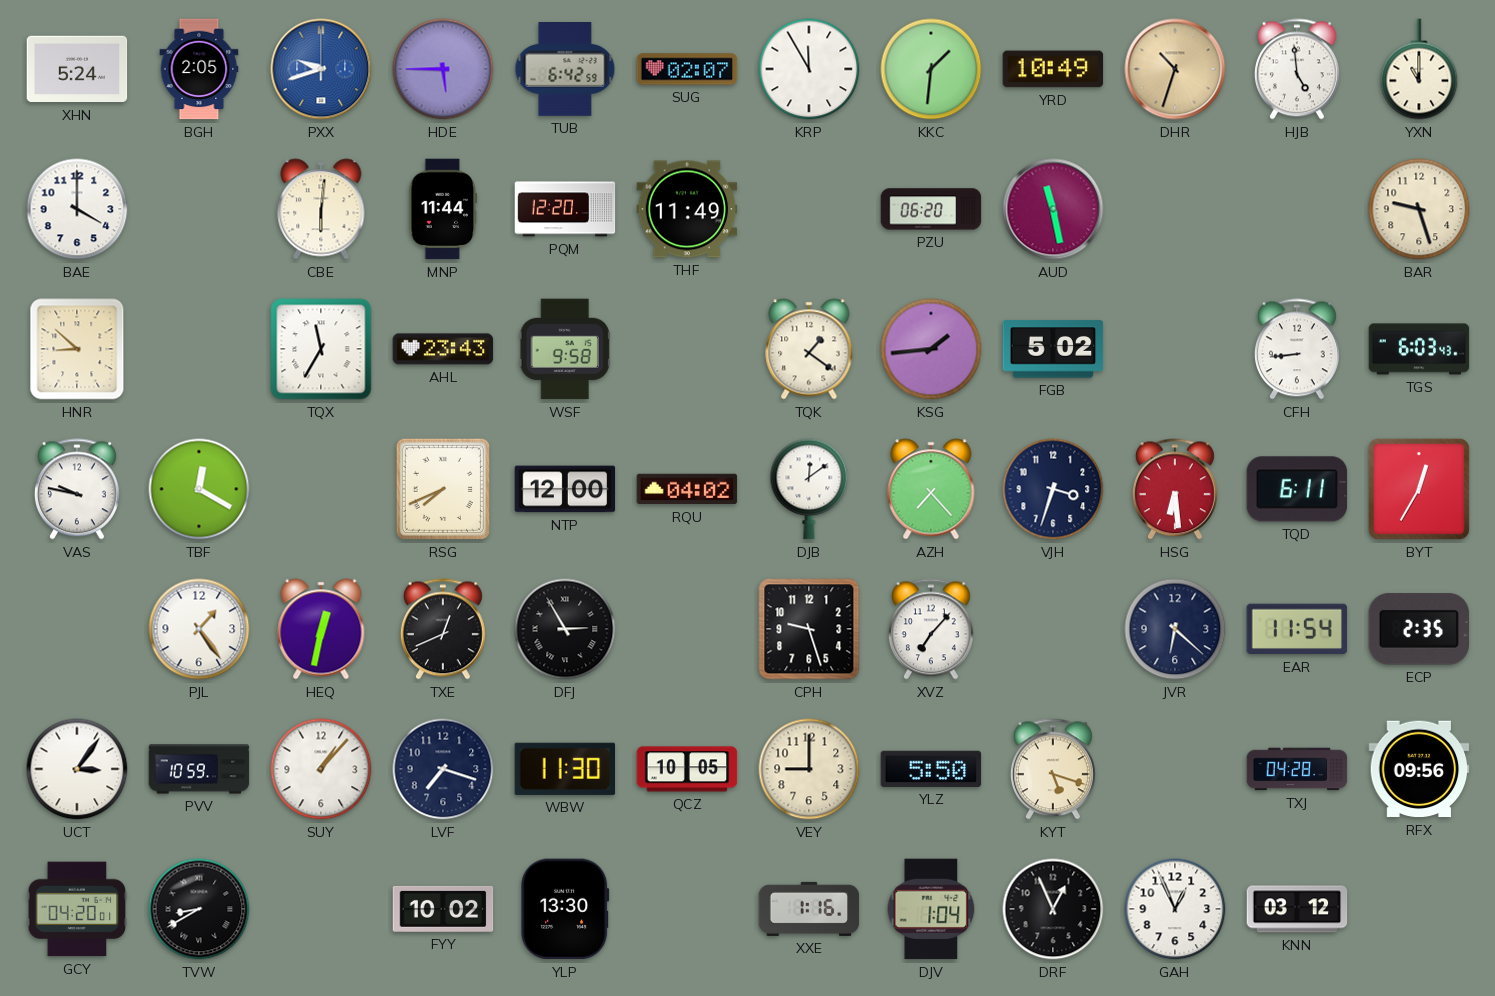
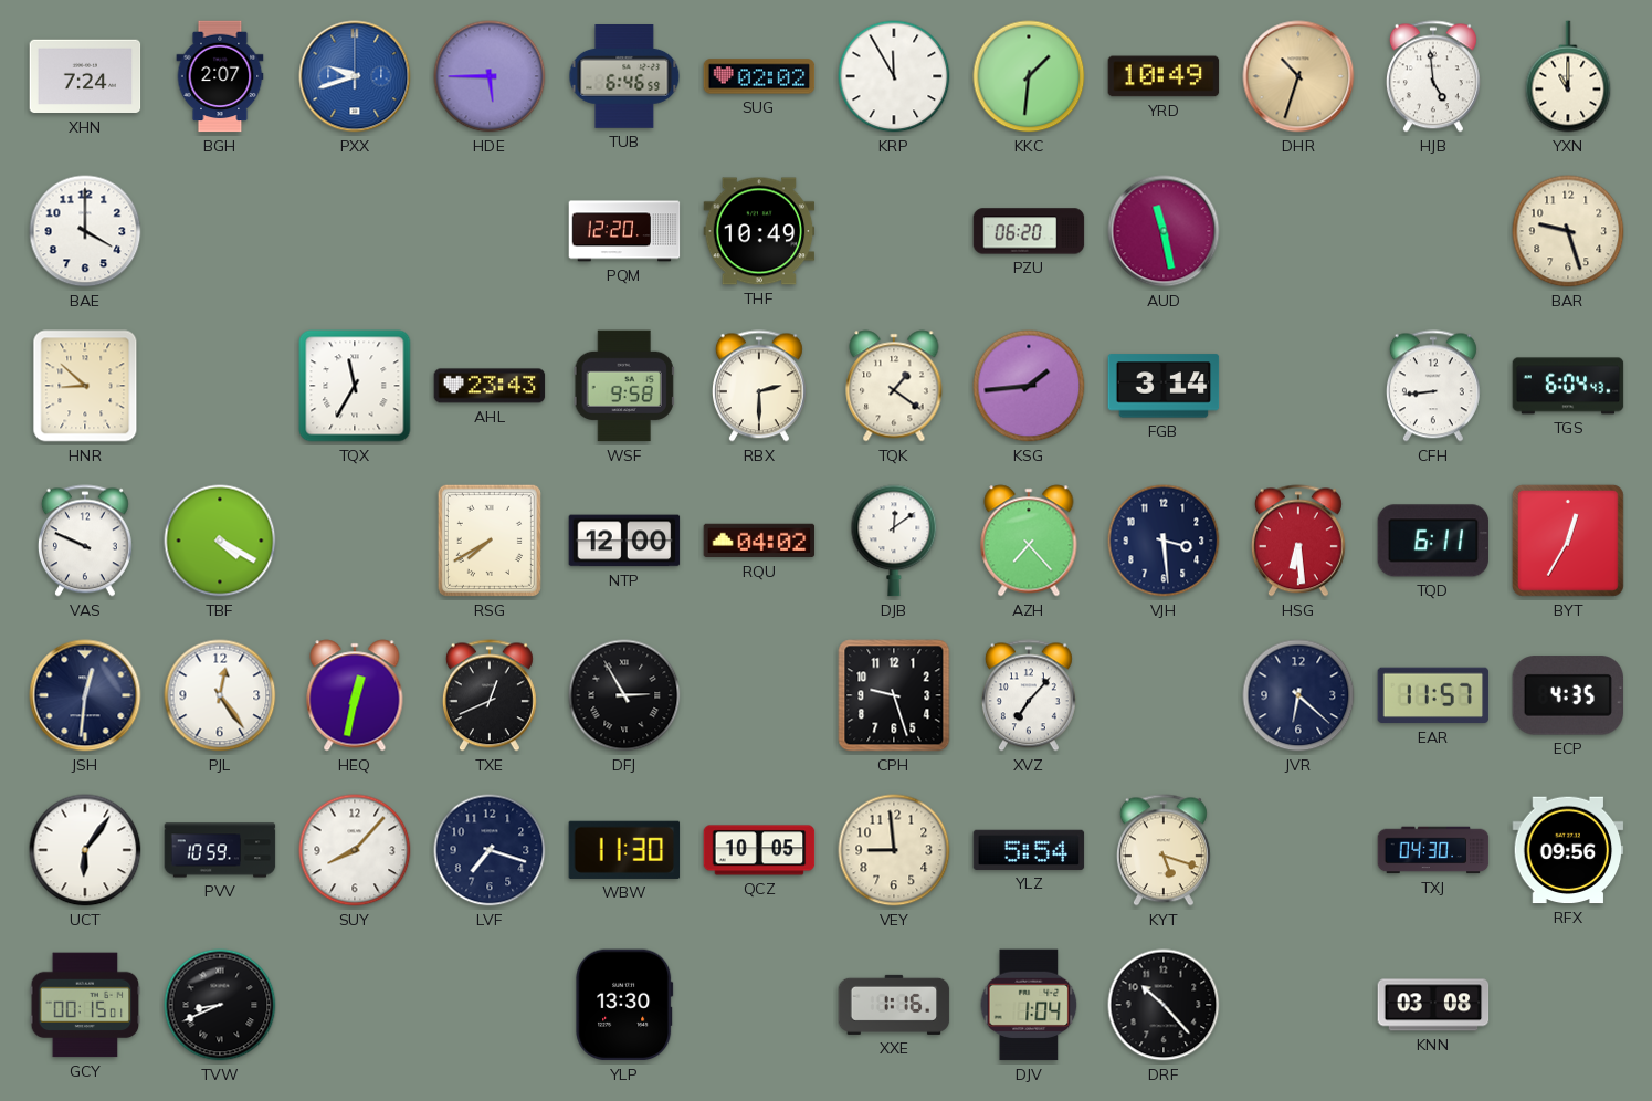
XHN: 5:24 -> 7:24 (85, 76)
BGH: 2:05 -> 2:07 (220, 76)
TUB: 6:42 -> 6:46 (624, 77)
SUG: 02:07 -> 02:02 (759, 76)
CBE: 6:01 -> none (321, 209)
MNP: 11:44 -> none (443, 209)
THF: 11:49 -> 10:49 (759, 231)
RBX: none -> 2:30 (759, 386)
FGB: 5:02 -> 3:14 (1164, 386)
TGS: 6:03 -> 6:04 (1568, 386)
VAS: 9:47 -> 9:49 (85, 541)
TBF: 12:20 -> 4:20 (220, 541)
RSG: 7:41 -> 7:40 (490, 541)
VJH: 3:33 -> 3:29 (1164, 541)
JSH: none -> 12:31 (85, 695)
PJL: 1:24 -> 12:24 (220, 695)
EAR: 11:54 -> 11:57 (1433, 695)
ECP: 2:35 -> 4:35 (1567, 695)
UCT: 3:06 -> 6:06 (85, 850)
SUY: 1:07 -> 8:07 (355, 850)
VEY: 9:00 -> 8:59 (894, 850)
YLZ: 5:50 -> 5:54 (1029, 850)
TXJ: 04:28 -> 04:30 (1433, 850)
GCY: 04:20 -> 00:15 (85, 1005)
TVW: 8:40 -> 8:41 (220, 1005)
FYY: 10:02 -> none (443, 909)
DRF: 12:56 -> 10:23 (1164, 1005)
GAH: 12:56 -> none (1175, 909)
KNN: 03:12 -> 03:08 (1433, 1005)
